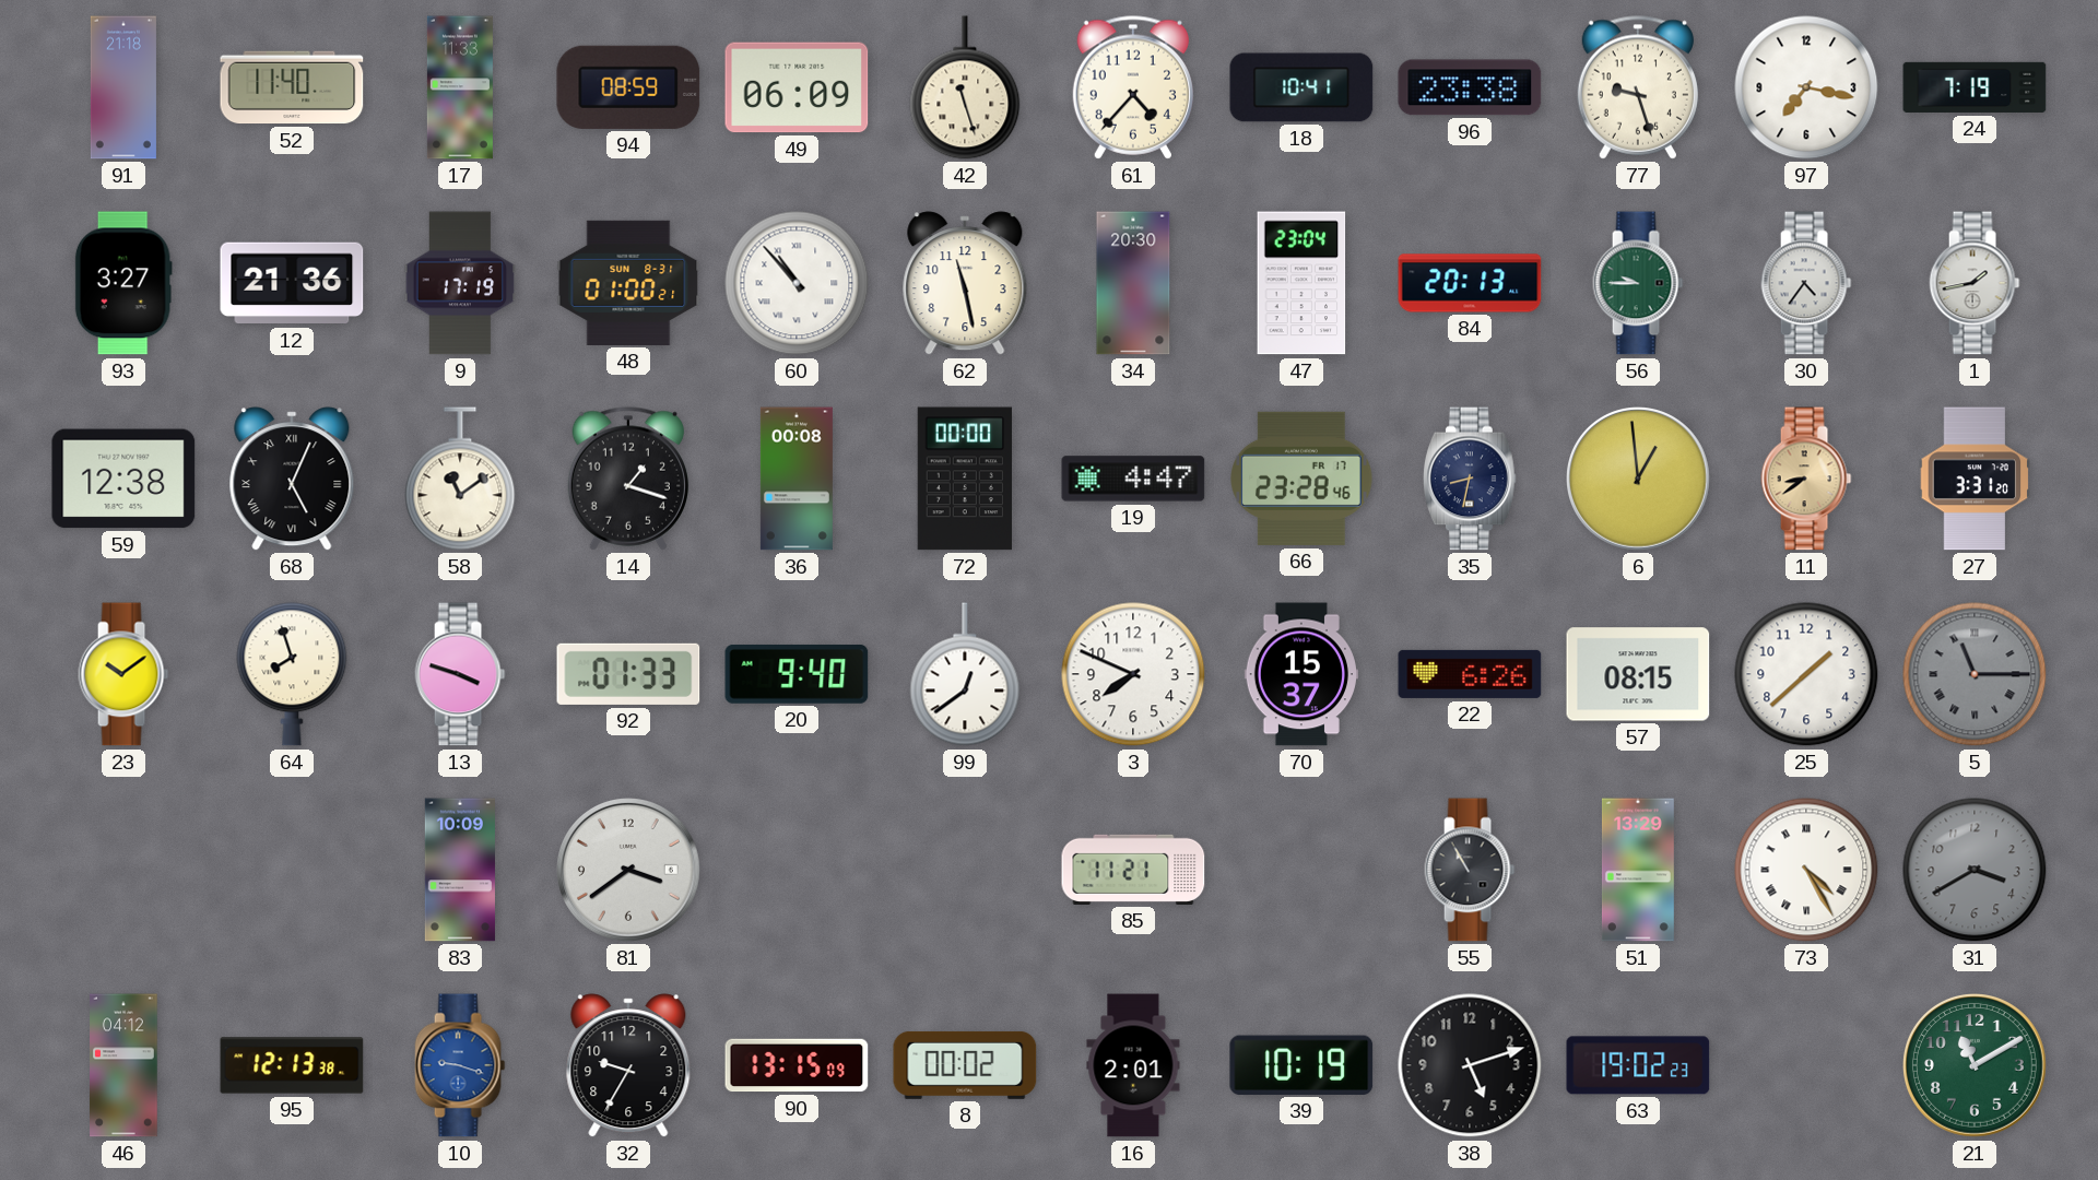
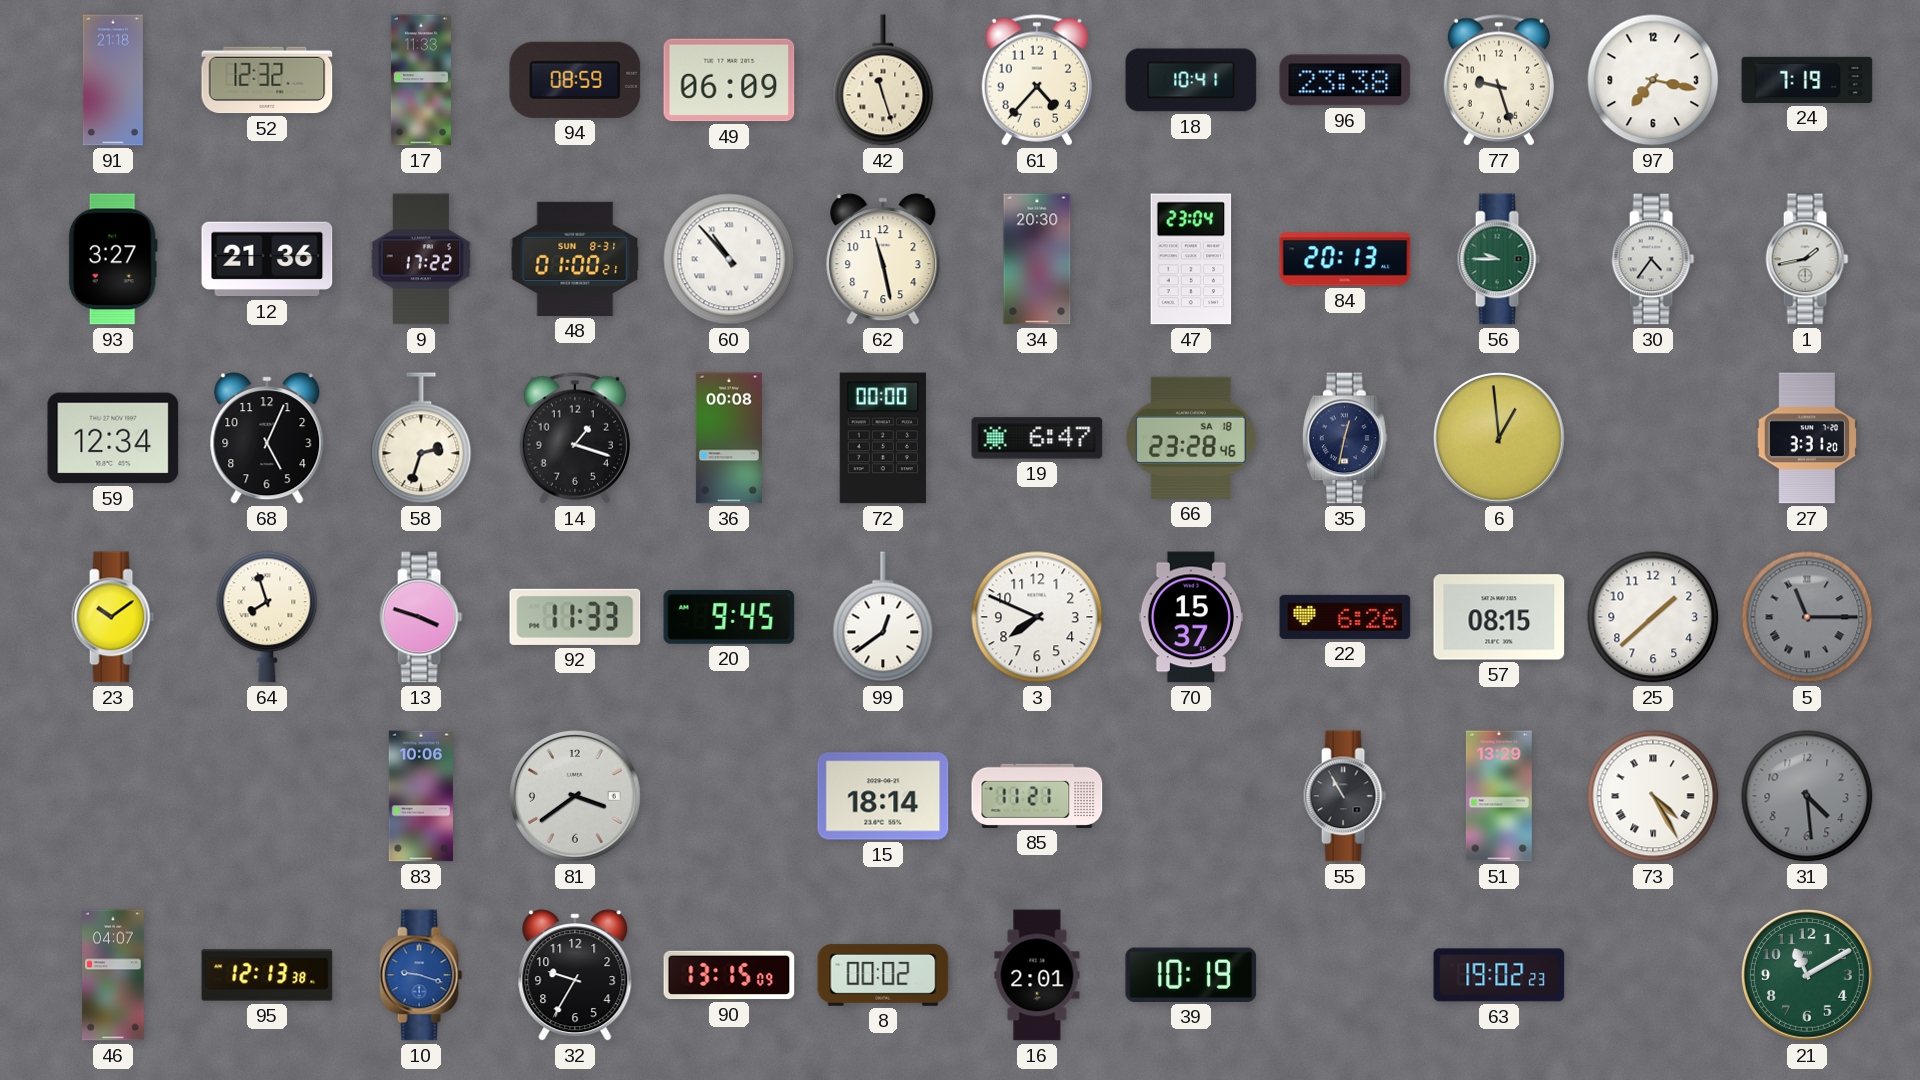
52: 11:40 -> 12:32 (267, 80)
9: 17:19 -> 17:22 (421, 259)
59: 12:38 -> 12:34 (113, 438)
68 numerals: Roman -> Arabic (267, 438)
58: 11:09 -> 2:33 (421, 438)
19: 4:47 -> 6:47 (1037, 438)
66 date: FR 17 -> SA 18 (1192, 438)
35: 8:32 -> 12:32 (1345, 438)
11: 8:39 -> none (1806, 479)
92: 01:33 -> 11:33 (575, 617)
20: 9:40 -> 9:45 (729, 617)
83: 10:09 -> 10:06 (421, 796)
15: none -> 18:14 (883, 796)
31: 3:40 -> 4:29 (1807, 796)
46: 04:12 -> 04:07 (113, 975)
38: 5:12 -> none (1470, 1065)
